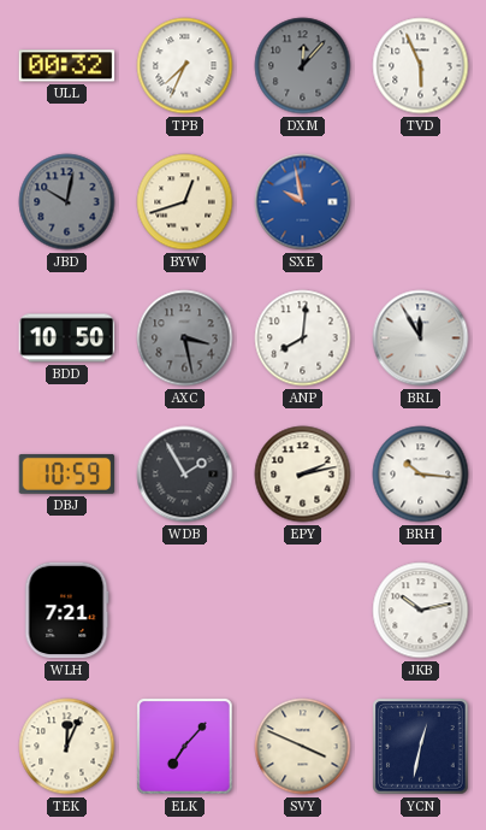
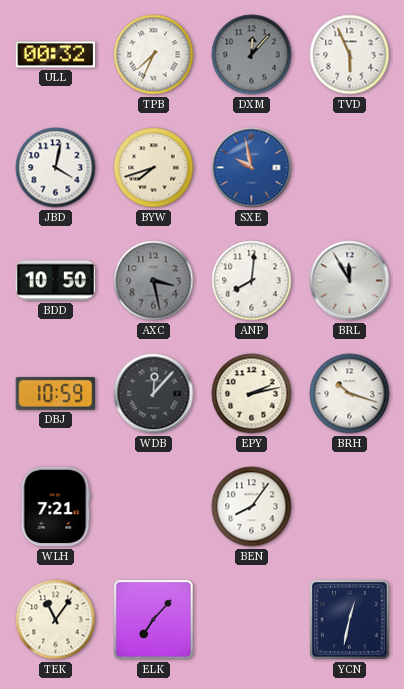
JBD: 10:02 -> 4:02 (56, 168)
JBD dial: grey -> white (56, 168)
BYW: 12:42 -> 7:42 (154, 168)
WDB: 1:55 -> 12:07 (154, 394)
BRH: 10:16 -> 10:18 (350, 394)
BEN: none -> 8:06 (252, 507)
JKB: 10:13 -> none (421, 611)
TEK: 12:04 -> 11:06 (56, 620)
SVY: 3:49 -> none (303, 747)
